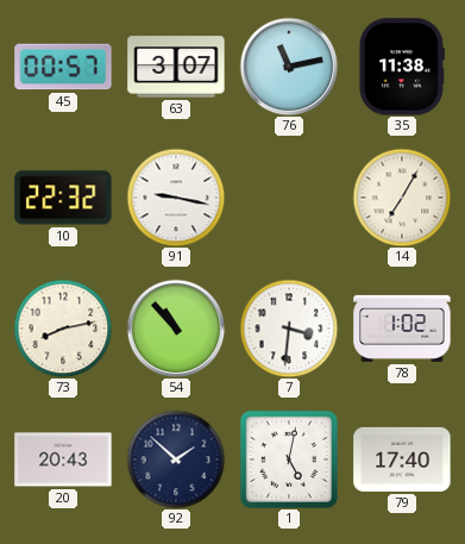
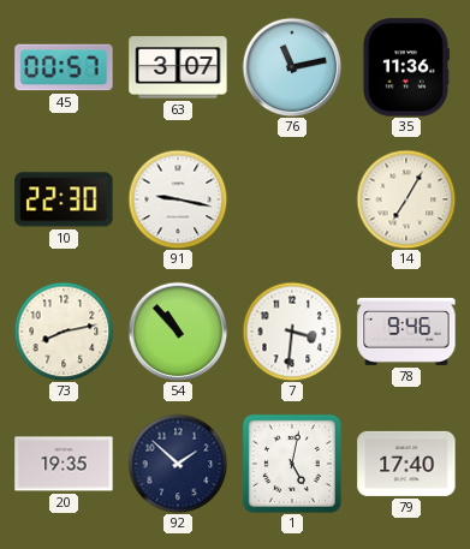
35: 11:38 -> 11:36 (405, 67)
10: 22:32 -> 22:30 (64, 199)
78: 1:02 -> 9:46 (406, 332)
20: 20:43 -> 19:35 (64, 464)
